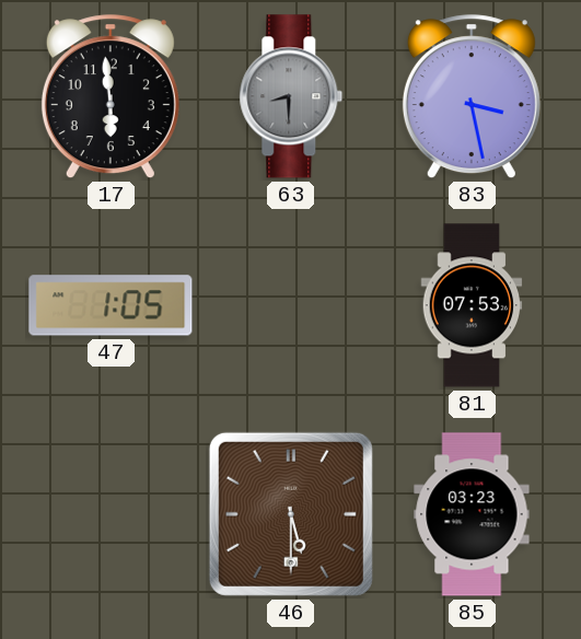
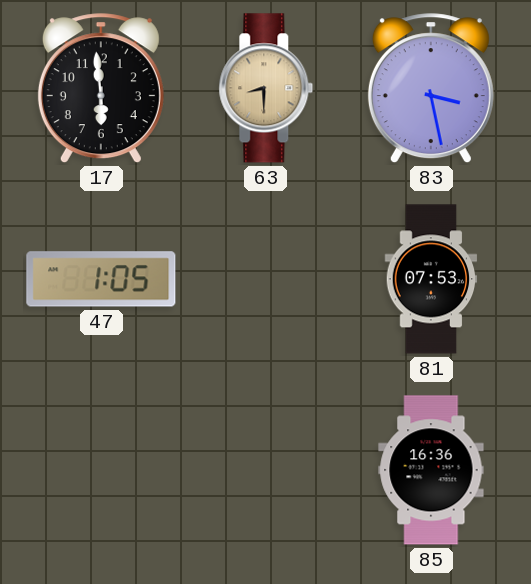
63 dial: grey -> champagne (266, 88)
46: 5:30 -> none (291, 514)
85: 03:23 -> 16:36 (431, 470)
